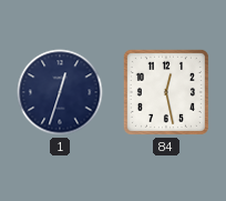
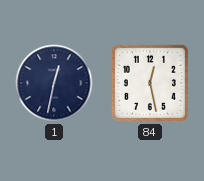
1: 12:33 -> 12:32 (54, 83)
